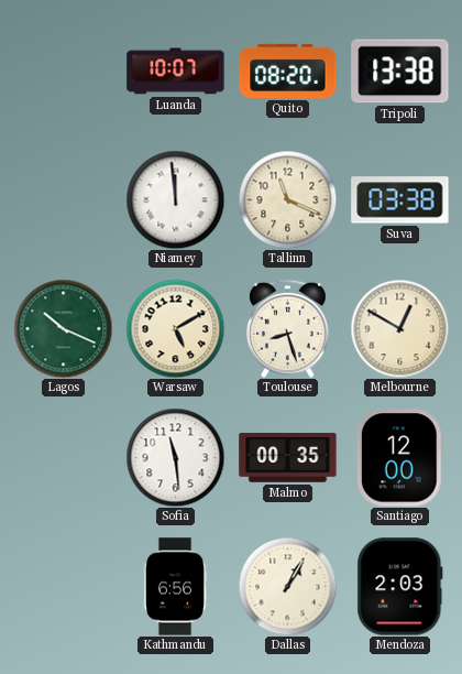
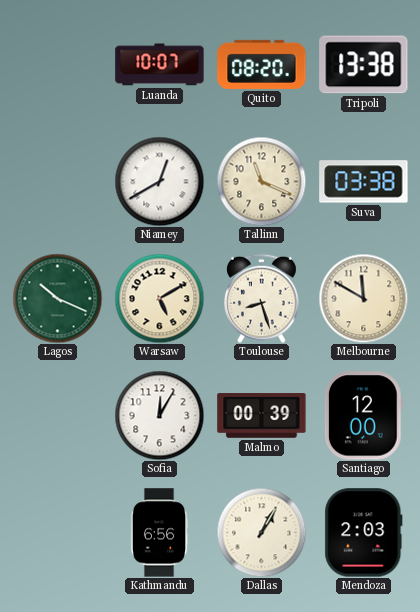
Niamey: 11:59 -> 12:40 (159, 181)
Melbourne: 12:50 -> 11:50 (363, 298)
Sofia: 11:29 -> 12:05 (159, 415)
Malmo: 00:35 -> 00:39 (262, 416)
